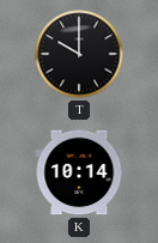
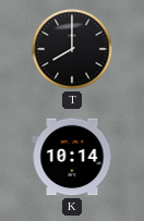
T: 10:00 -> 8:00 (72, 49)
